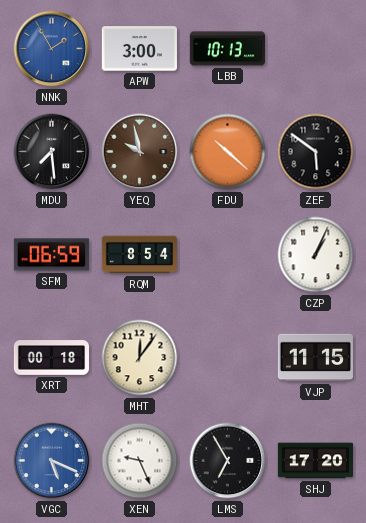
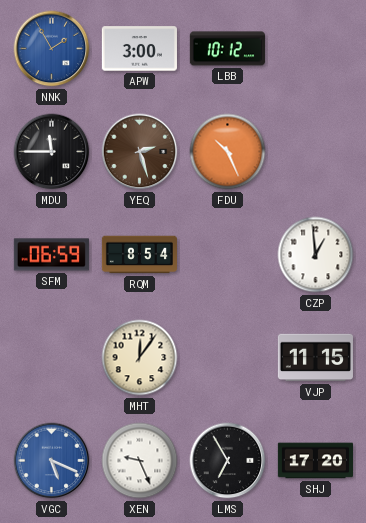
LBB: 10:13 -> 10:12 (227, 49)
MDU: 7:29 -> 11:45 (52, 152)
YEQ: 9:58 -> 2:27 (140, 152)
FDU: 10:22 -> 10:26 (228, 152)
ZEF: 5:51 -> none (316, 152)
CZP: 1:04 -> 12:59 (316, 255)
XRT: 00:18 -> none (51, 358)
